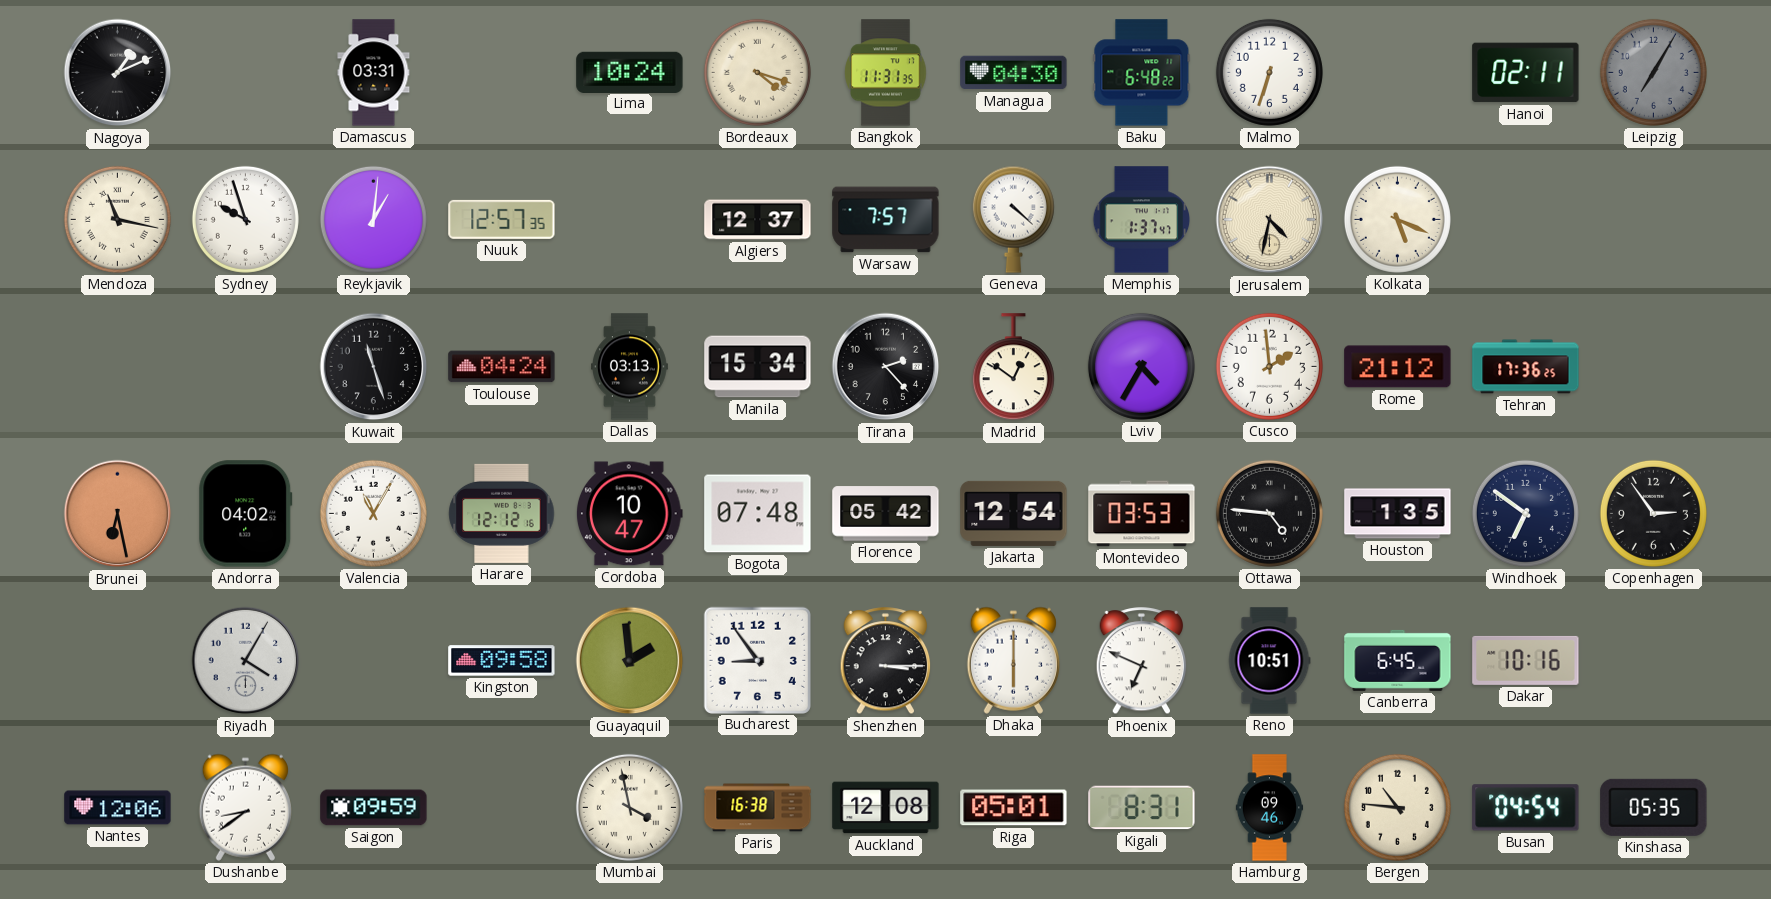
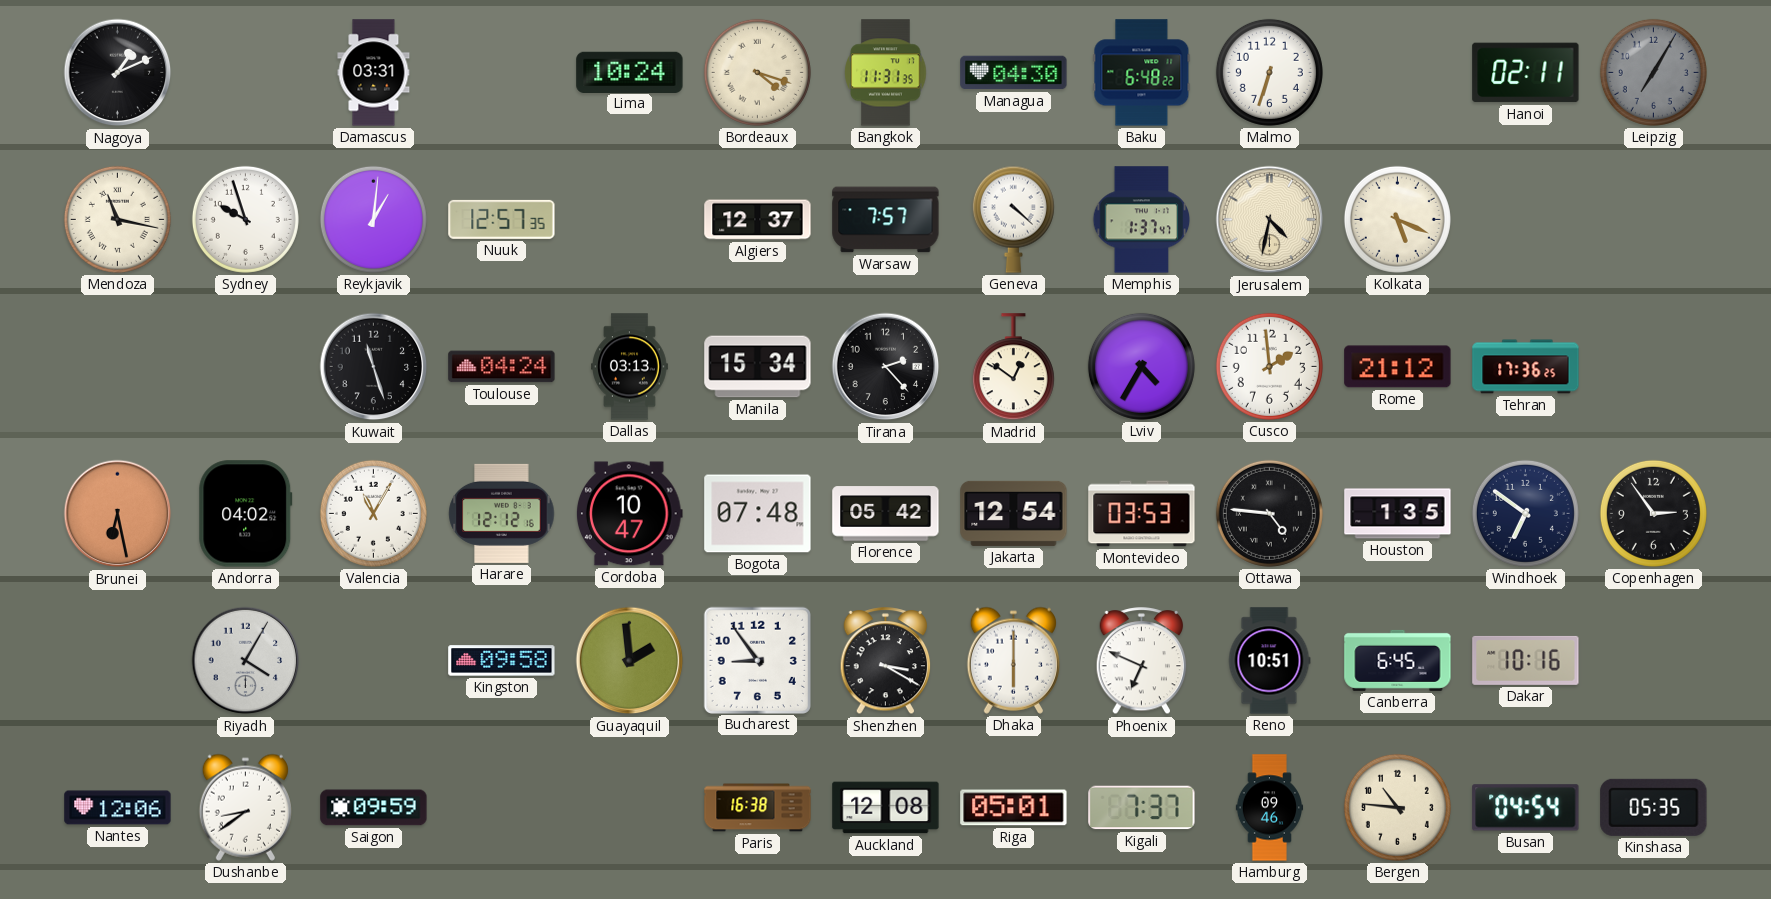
Shenzhen: 3:15 -> 3:20 (886, 661)
Mumbai: 3:58 -> none (629, 807)
Kigali: 8:31 -> 7:37 (1142, 808)
